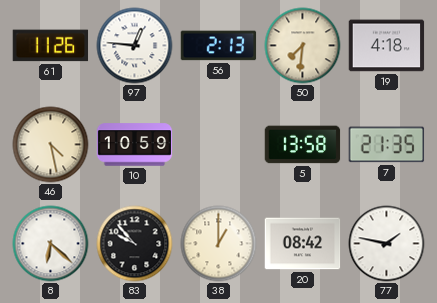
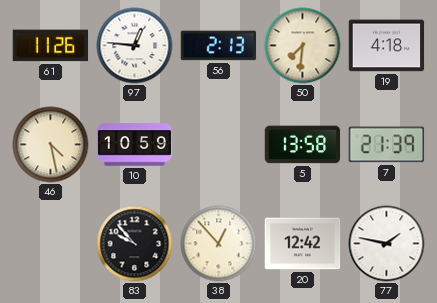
7: 21:35 -> 21:39 (387, 145)
8: 6:22 -> none (51, 244)
38: 1:00 -> 12:53 (219, 244)
20: 08:42 -> 12:42 (303, 244)
